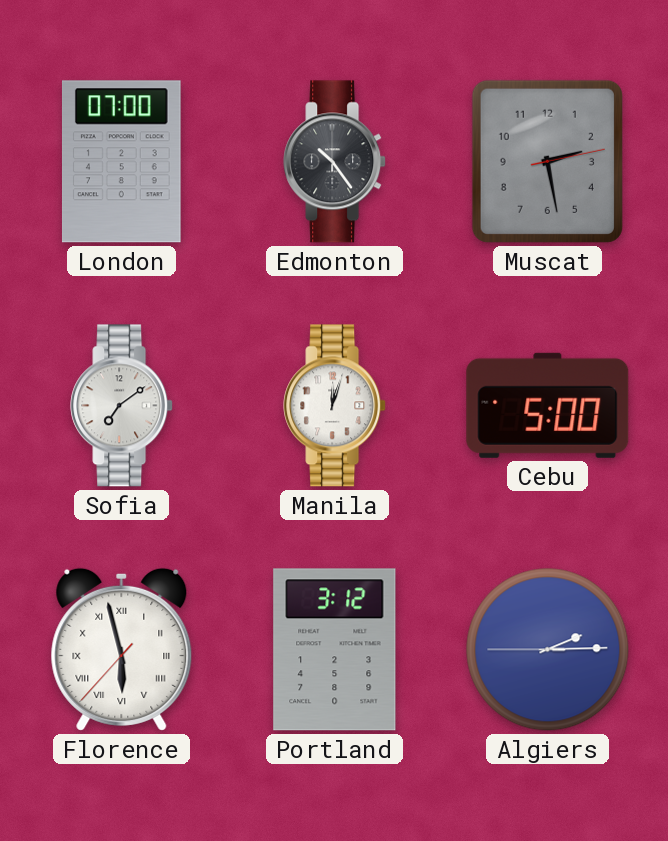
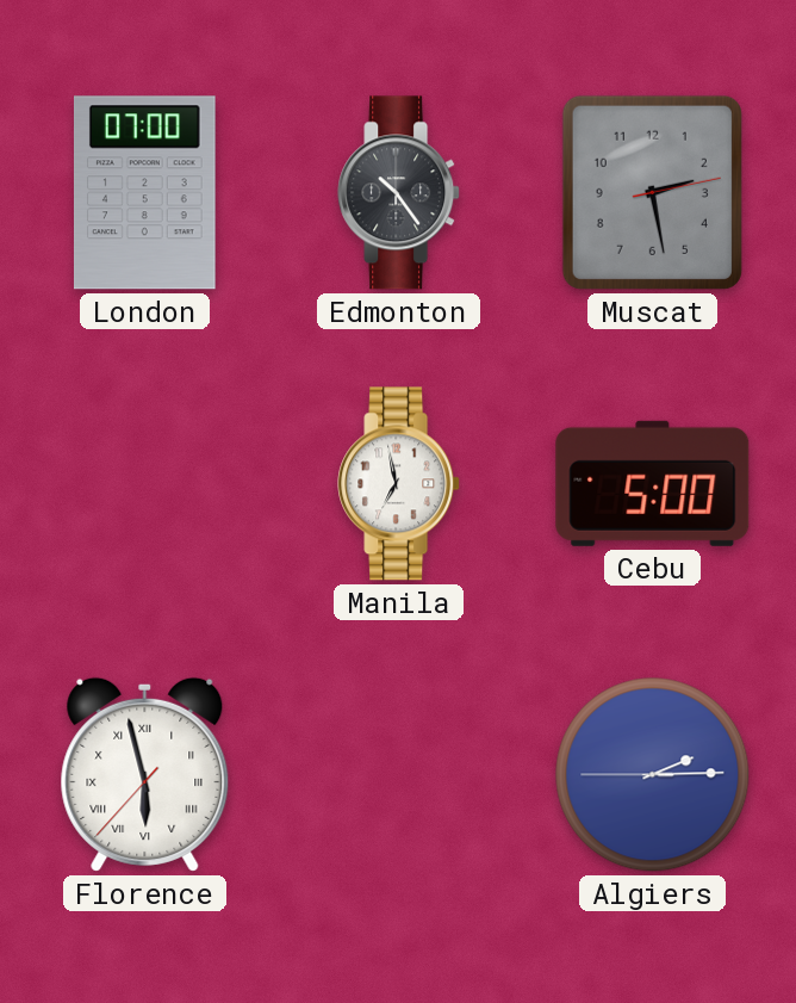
Sofia: 7:09 -> none (122, 406)
Manila: 12:03 -> 6:58 (399, 484)
Portland: 3:12 -> none (335, 650)
